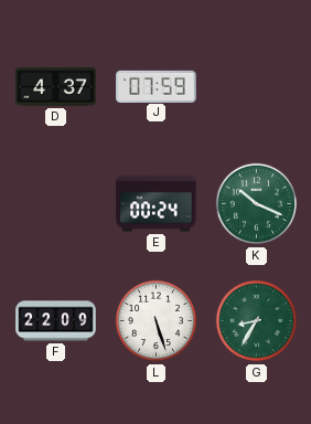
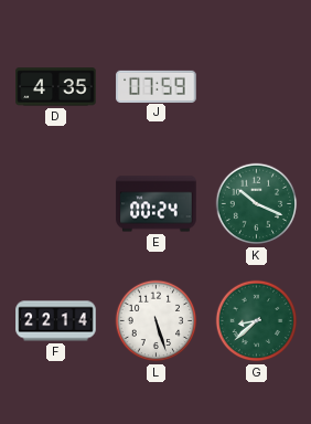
D: 4:37 -> 4:35 (56, 87)
F: 22:09 -> 22:14 (56, 321)
G: 8:35 -> 8:38 (257, 321)
